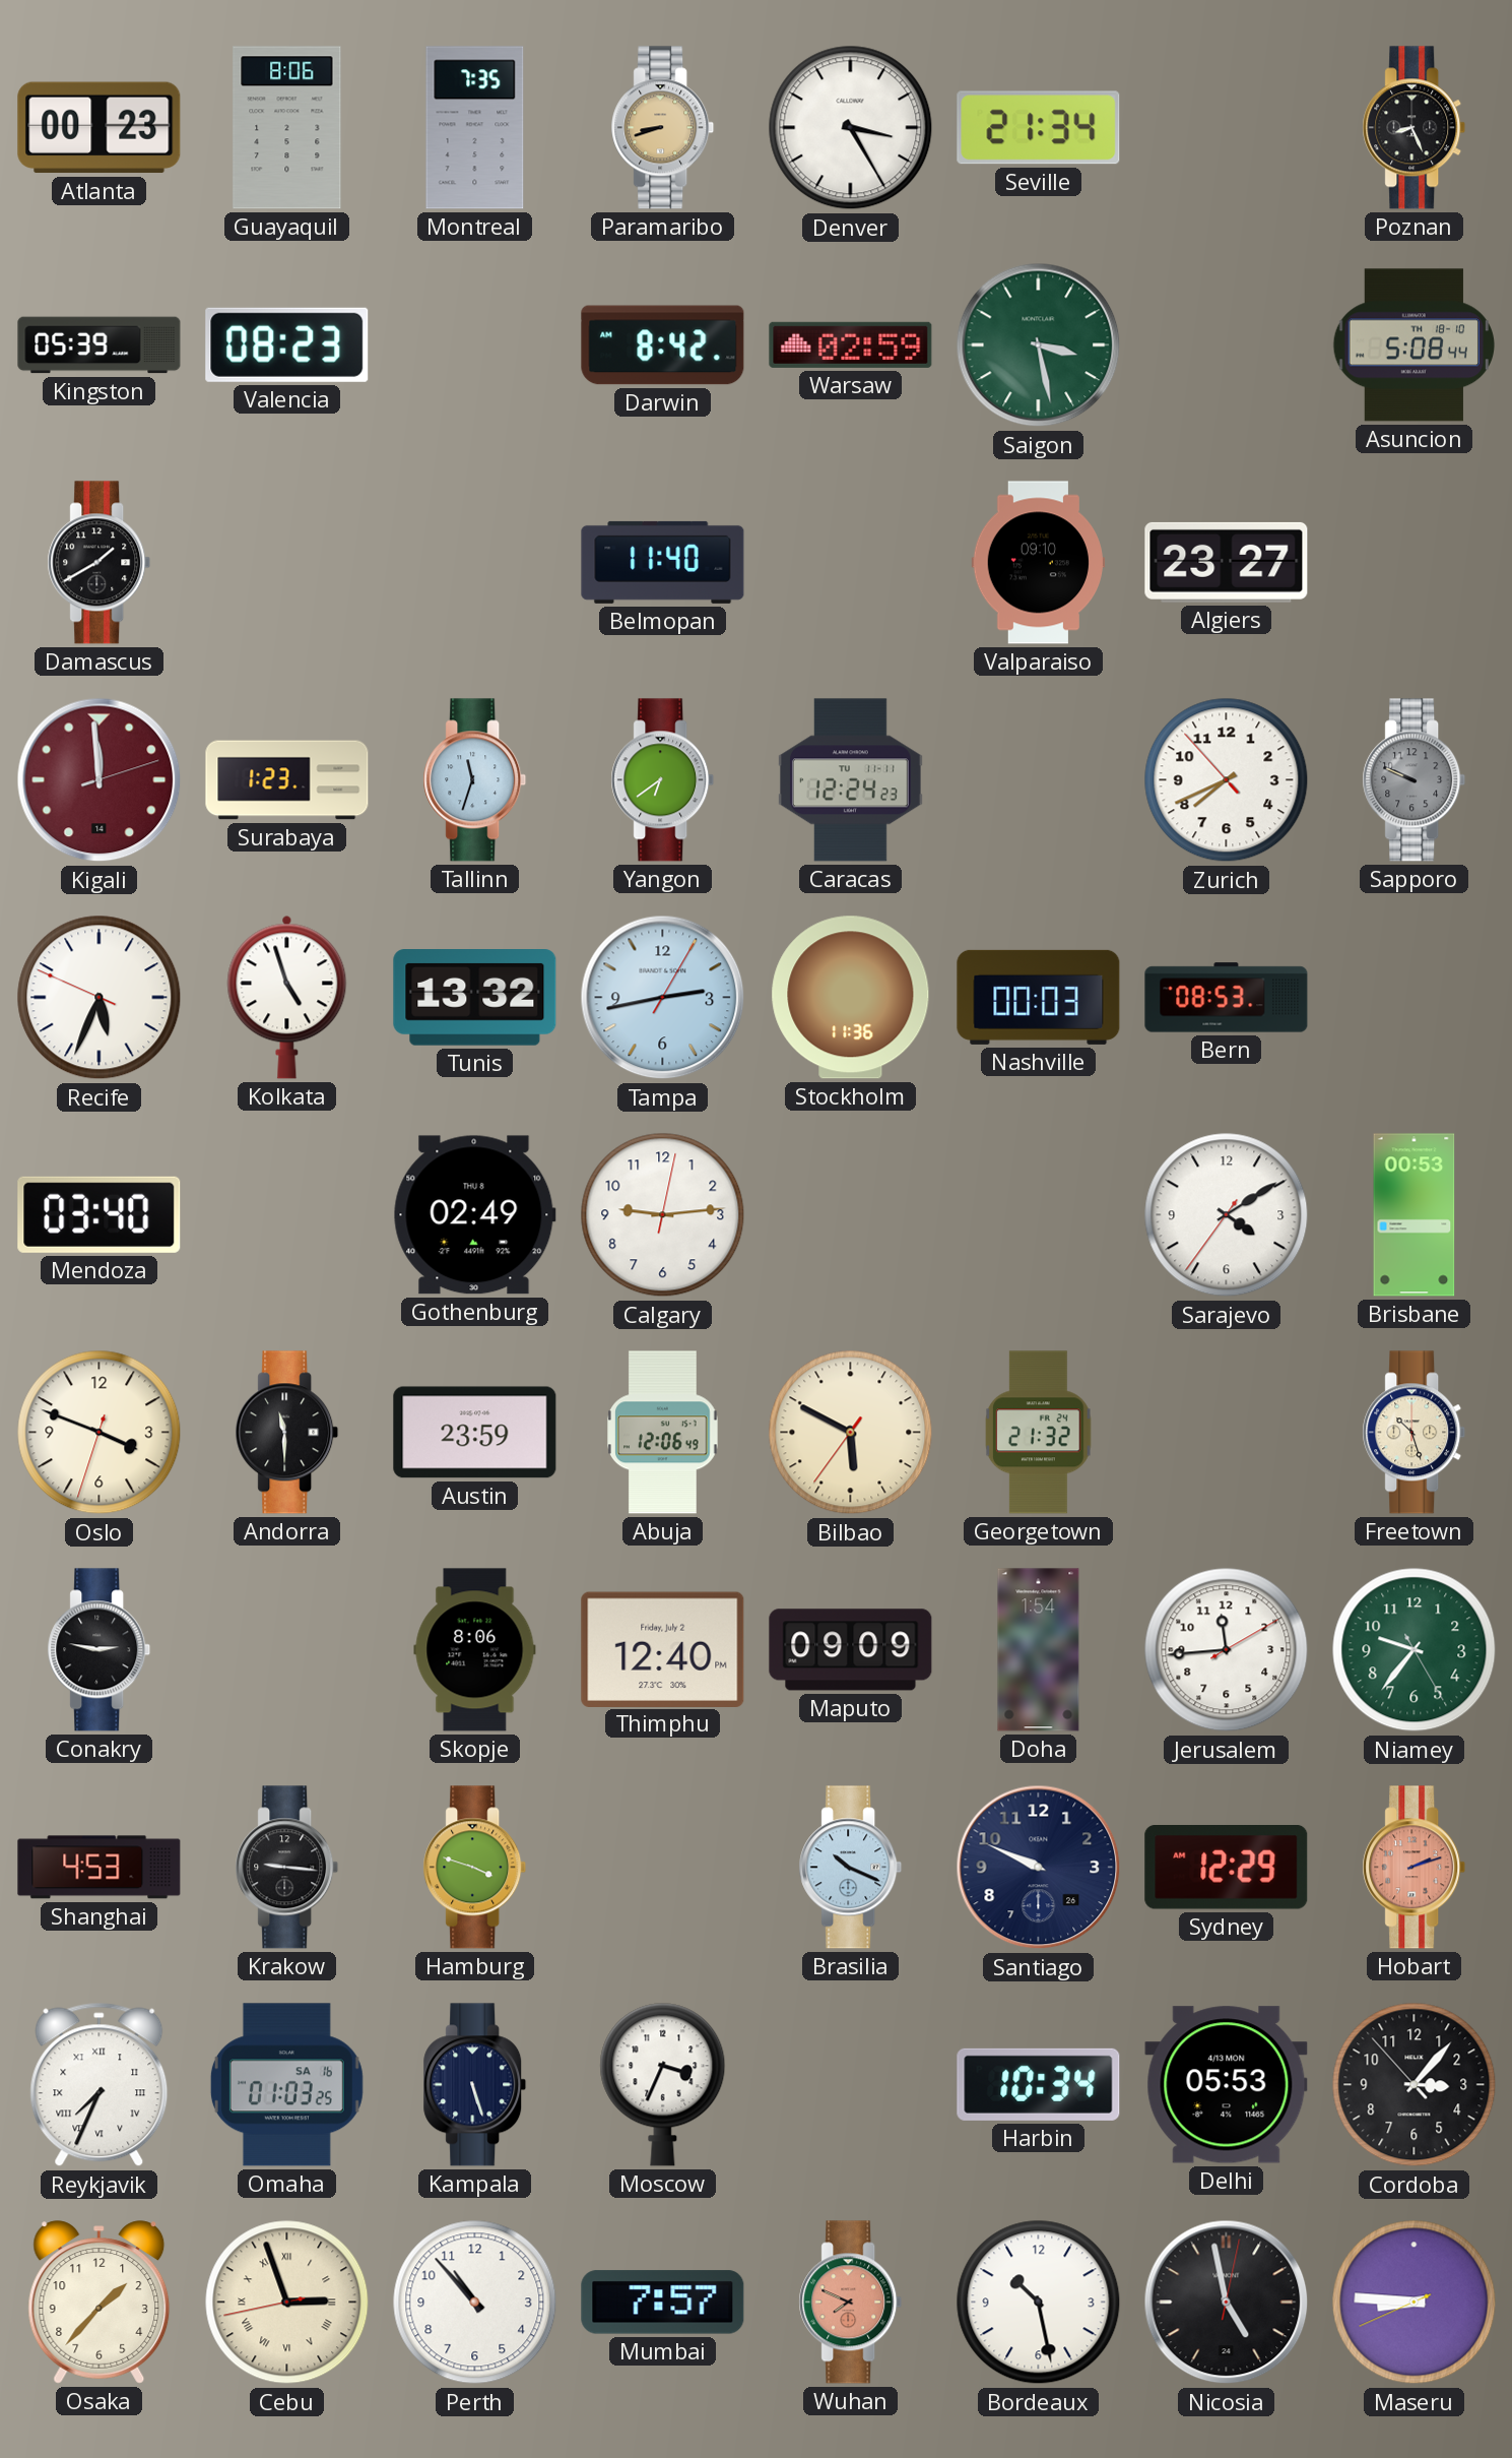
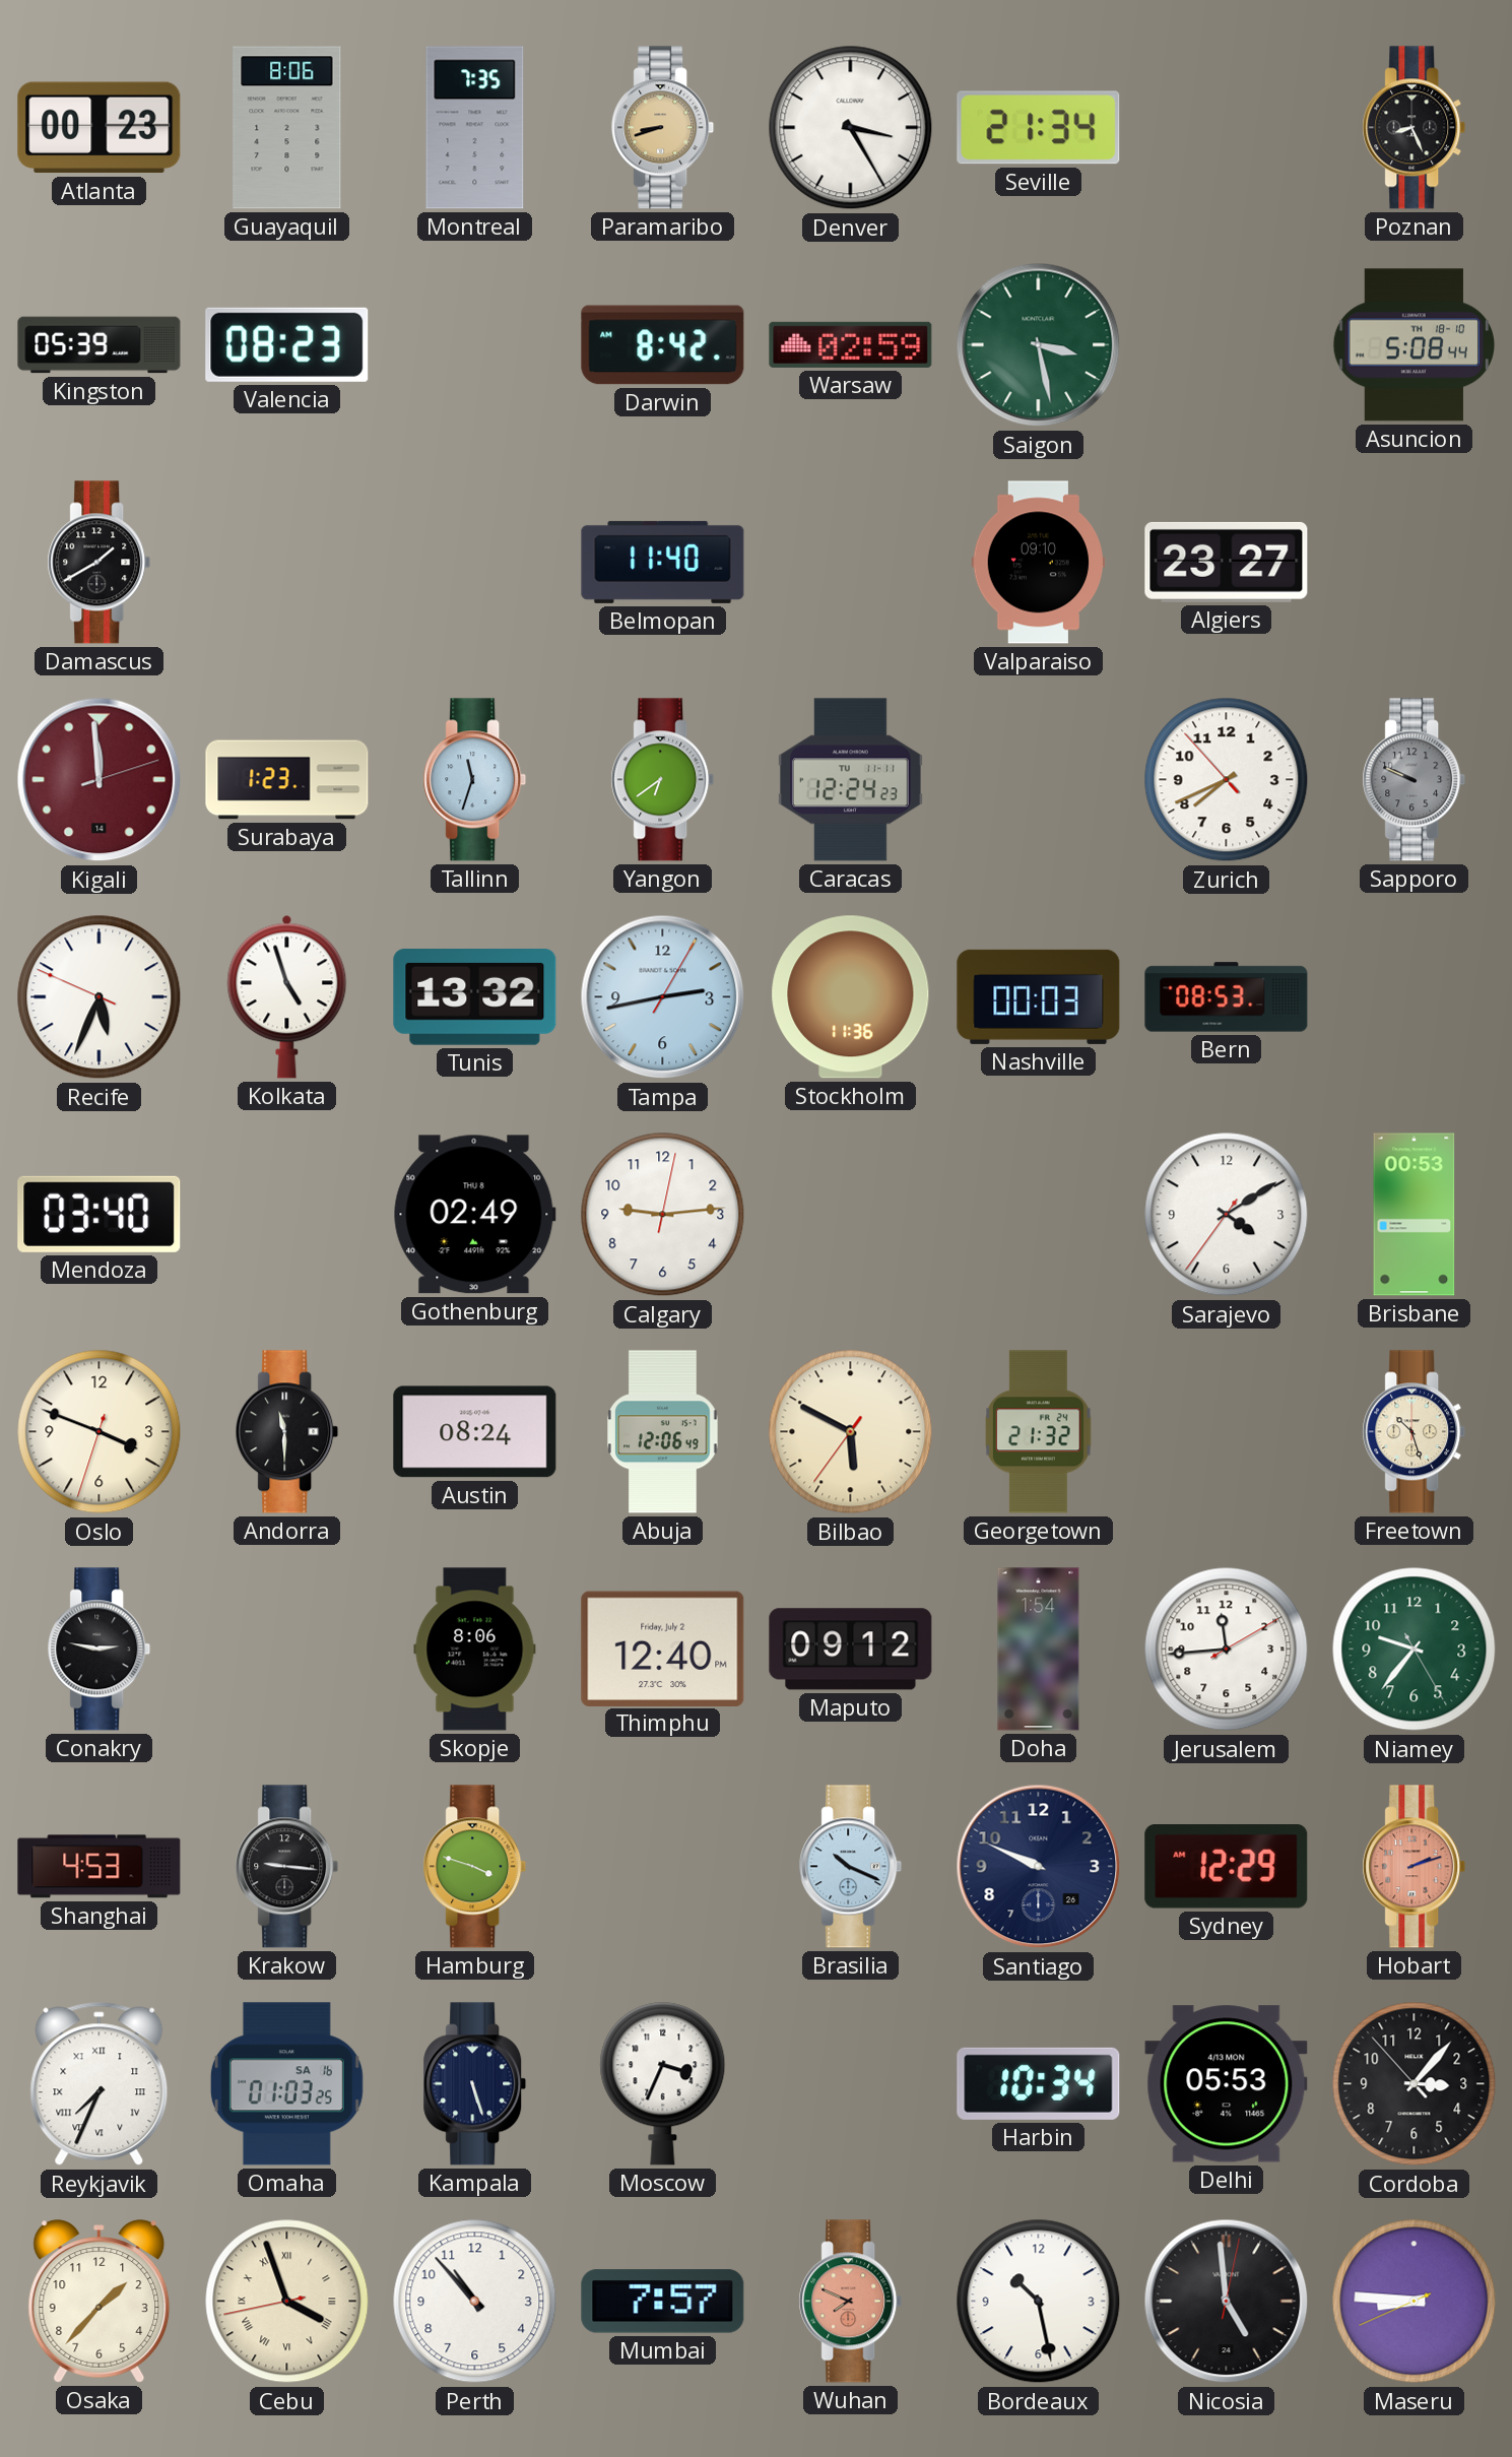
Austin: 23:59 -> 08:24 (475, 1432)
Maputo: 09:09 -> 09:12 (851, 1650)
Cebu: 2:56 -> 3:56 (287, 2302)
Nicosia: 4:58 -> 4:59 (1227, 2302)
